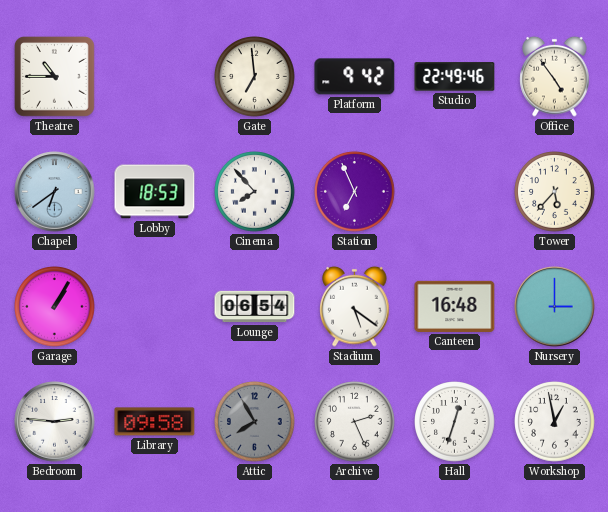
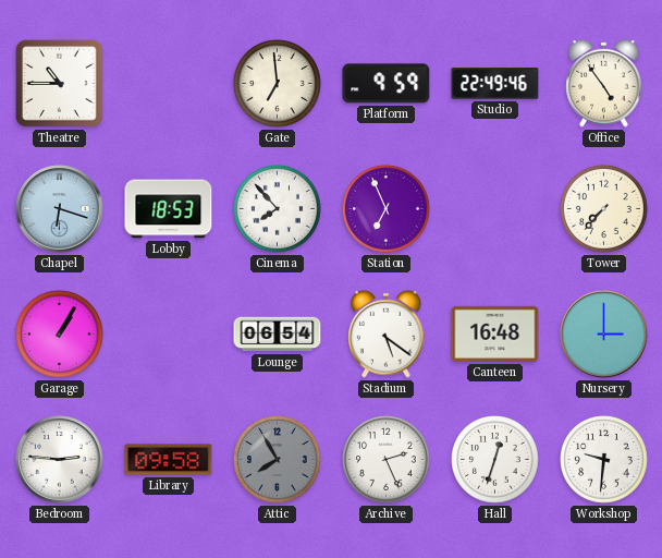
Platform: 9:42 -> 9:59 (387, 84)
Chapel: 6:39 -> 6:18 (60, 209)
Tower: 5:37 -> 7:37 (604, 209)
Workshop: 12:58 -> 9:31 (604, 460)
